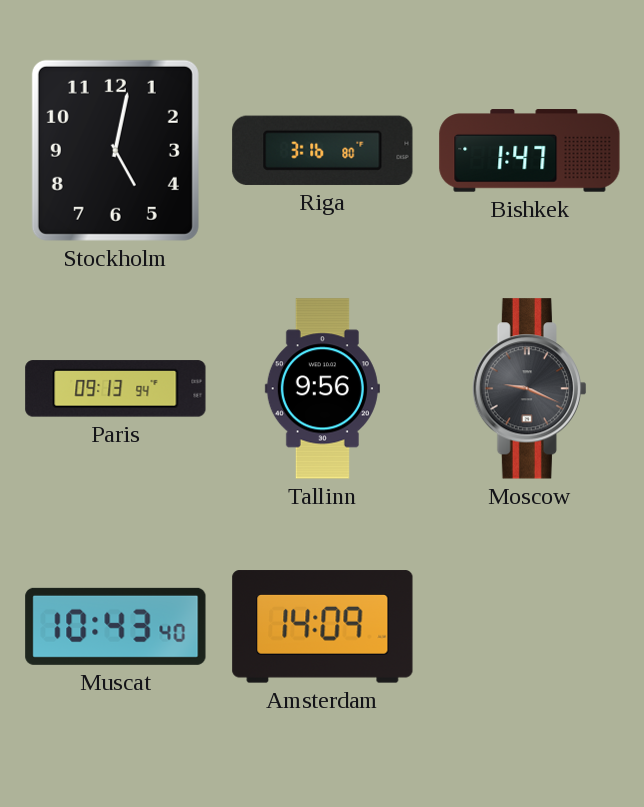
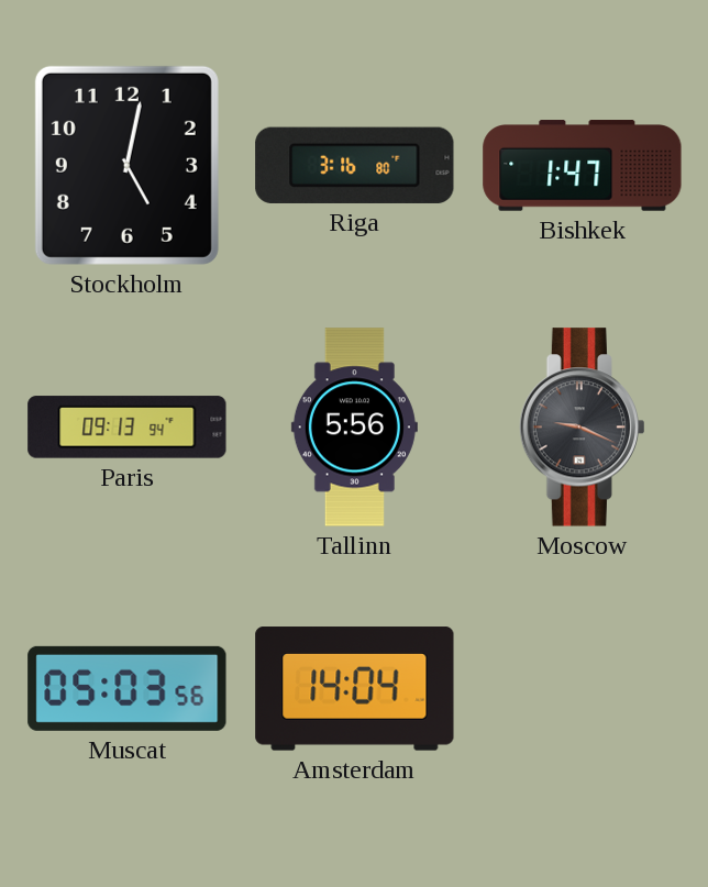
Tallinn: 9:56 -> 5:56 (354, 428)
Muscat: 10:43 -> 05:03 (128, 688)
Amsterdam: 14:09 -> 14:04 (355, 689)
